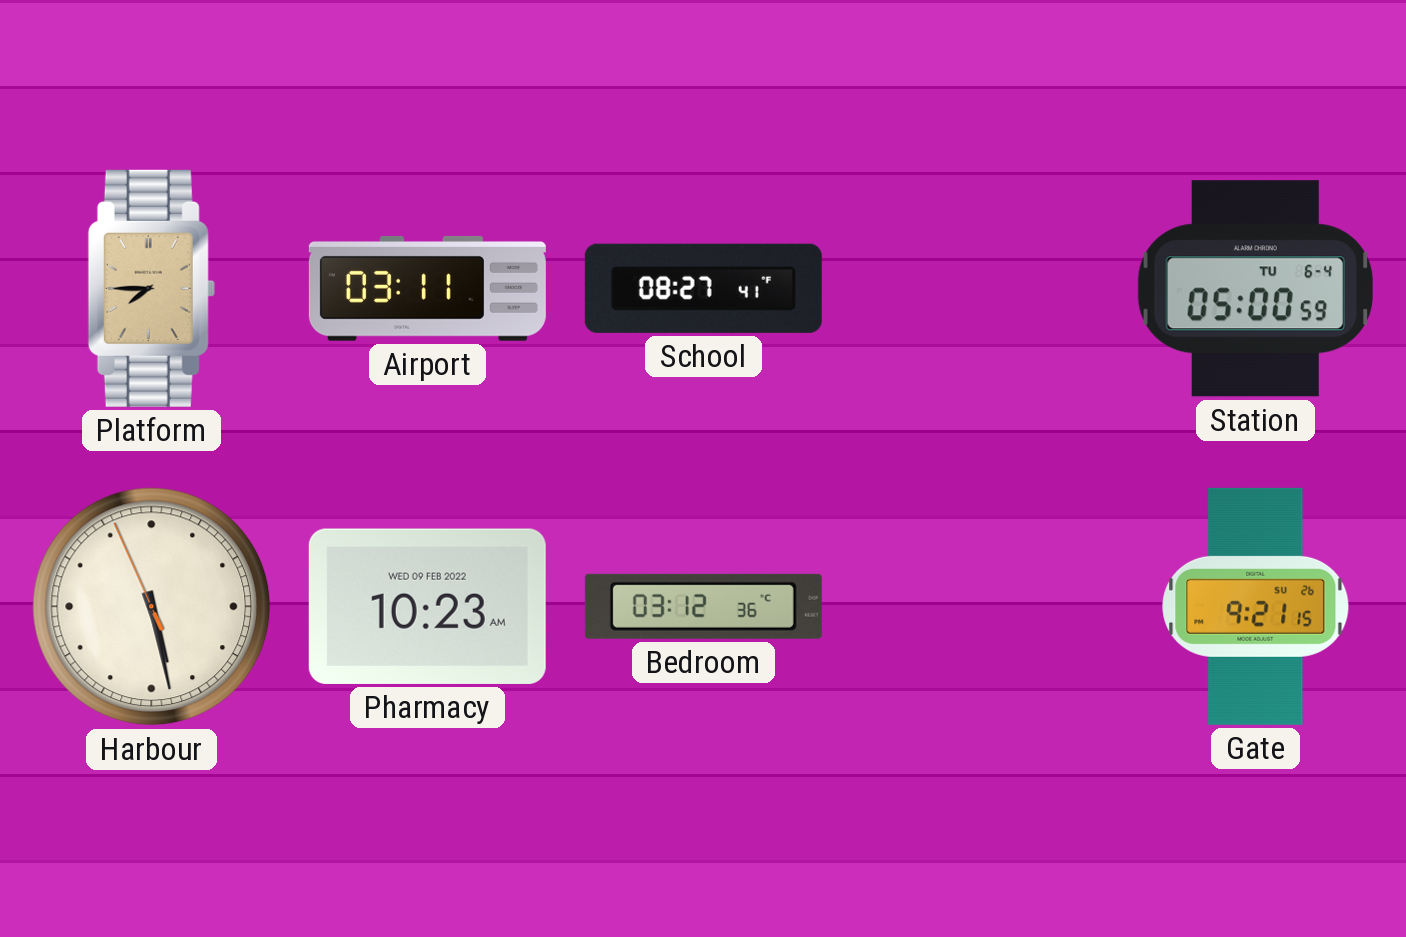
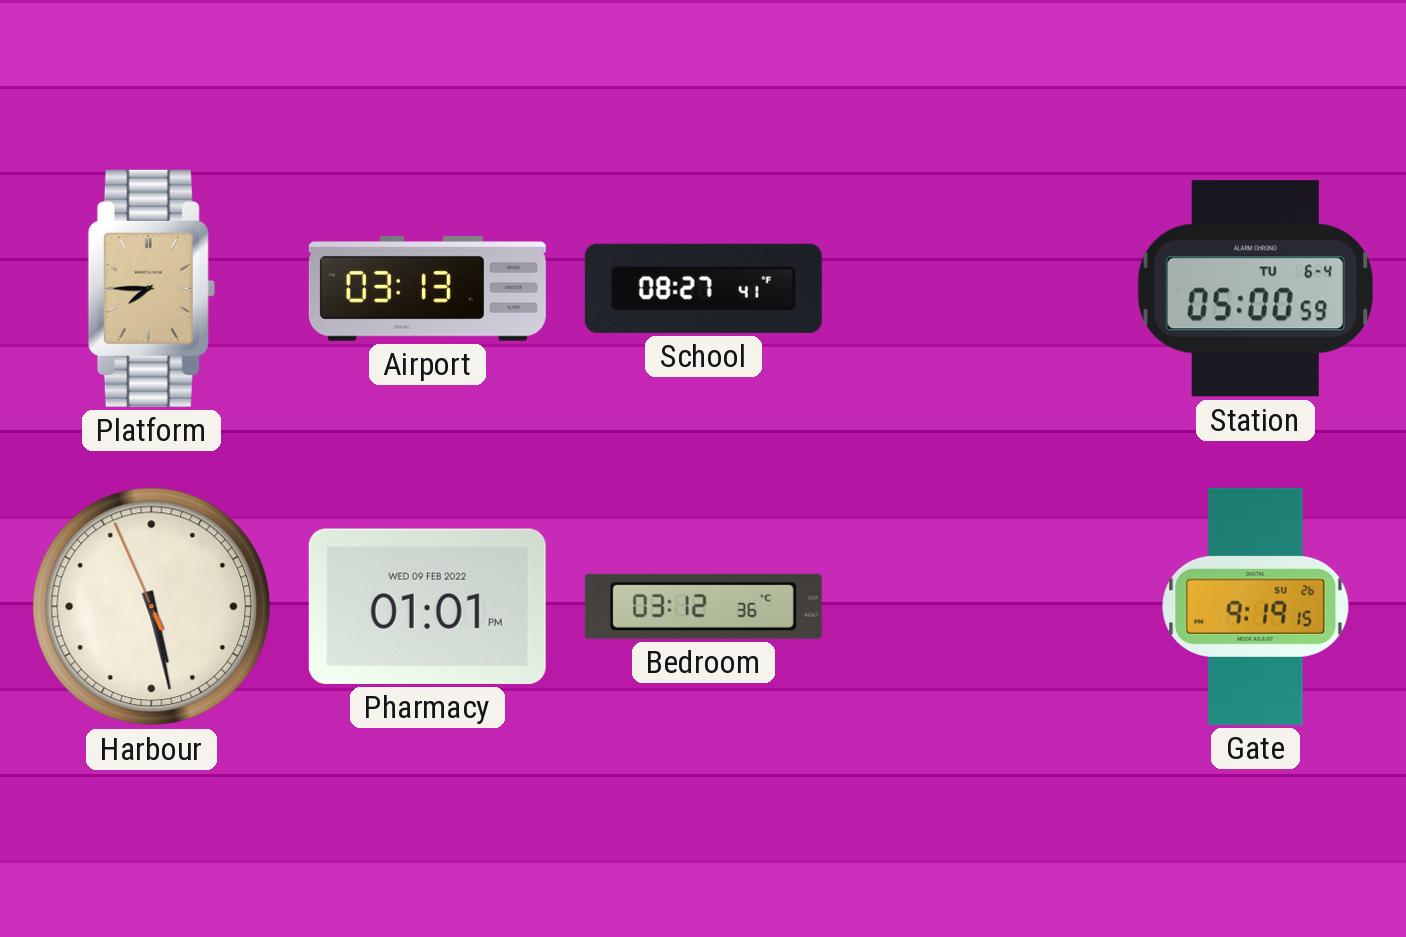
Airport: 03:11 -> 03:13 (427, 288)
Pharmacy: 10:23 -> 01:01 (427, 606)
Gate: 9:21 -> 9:19 (1256, 606)
